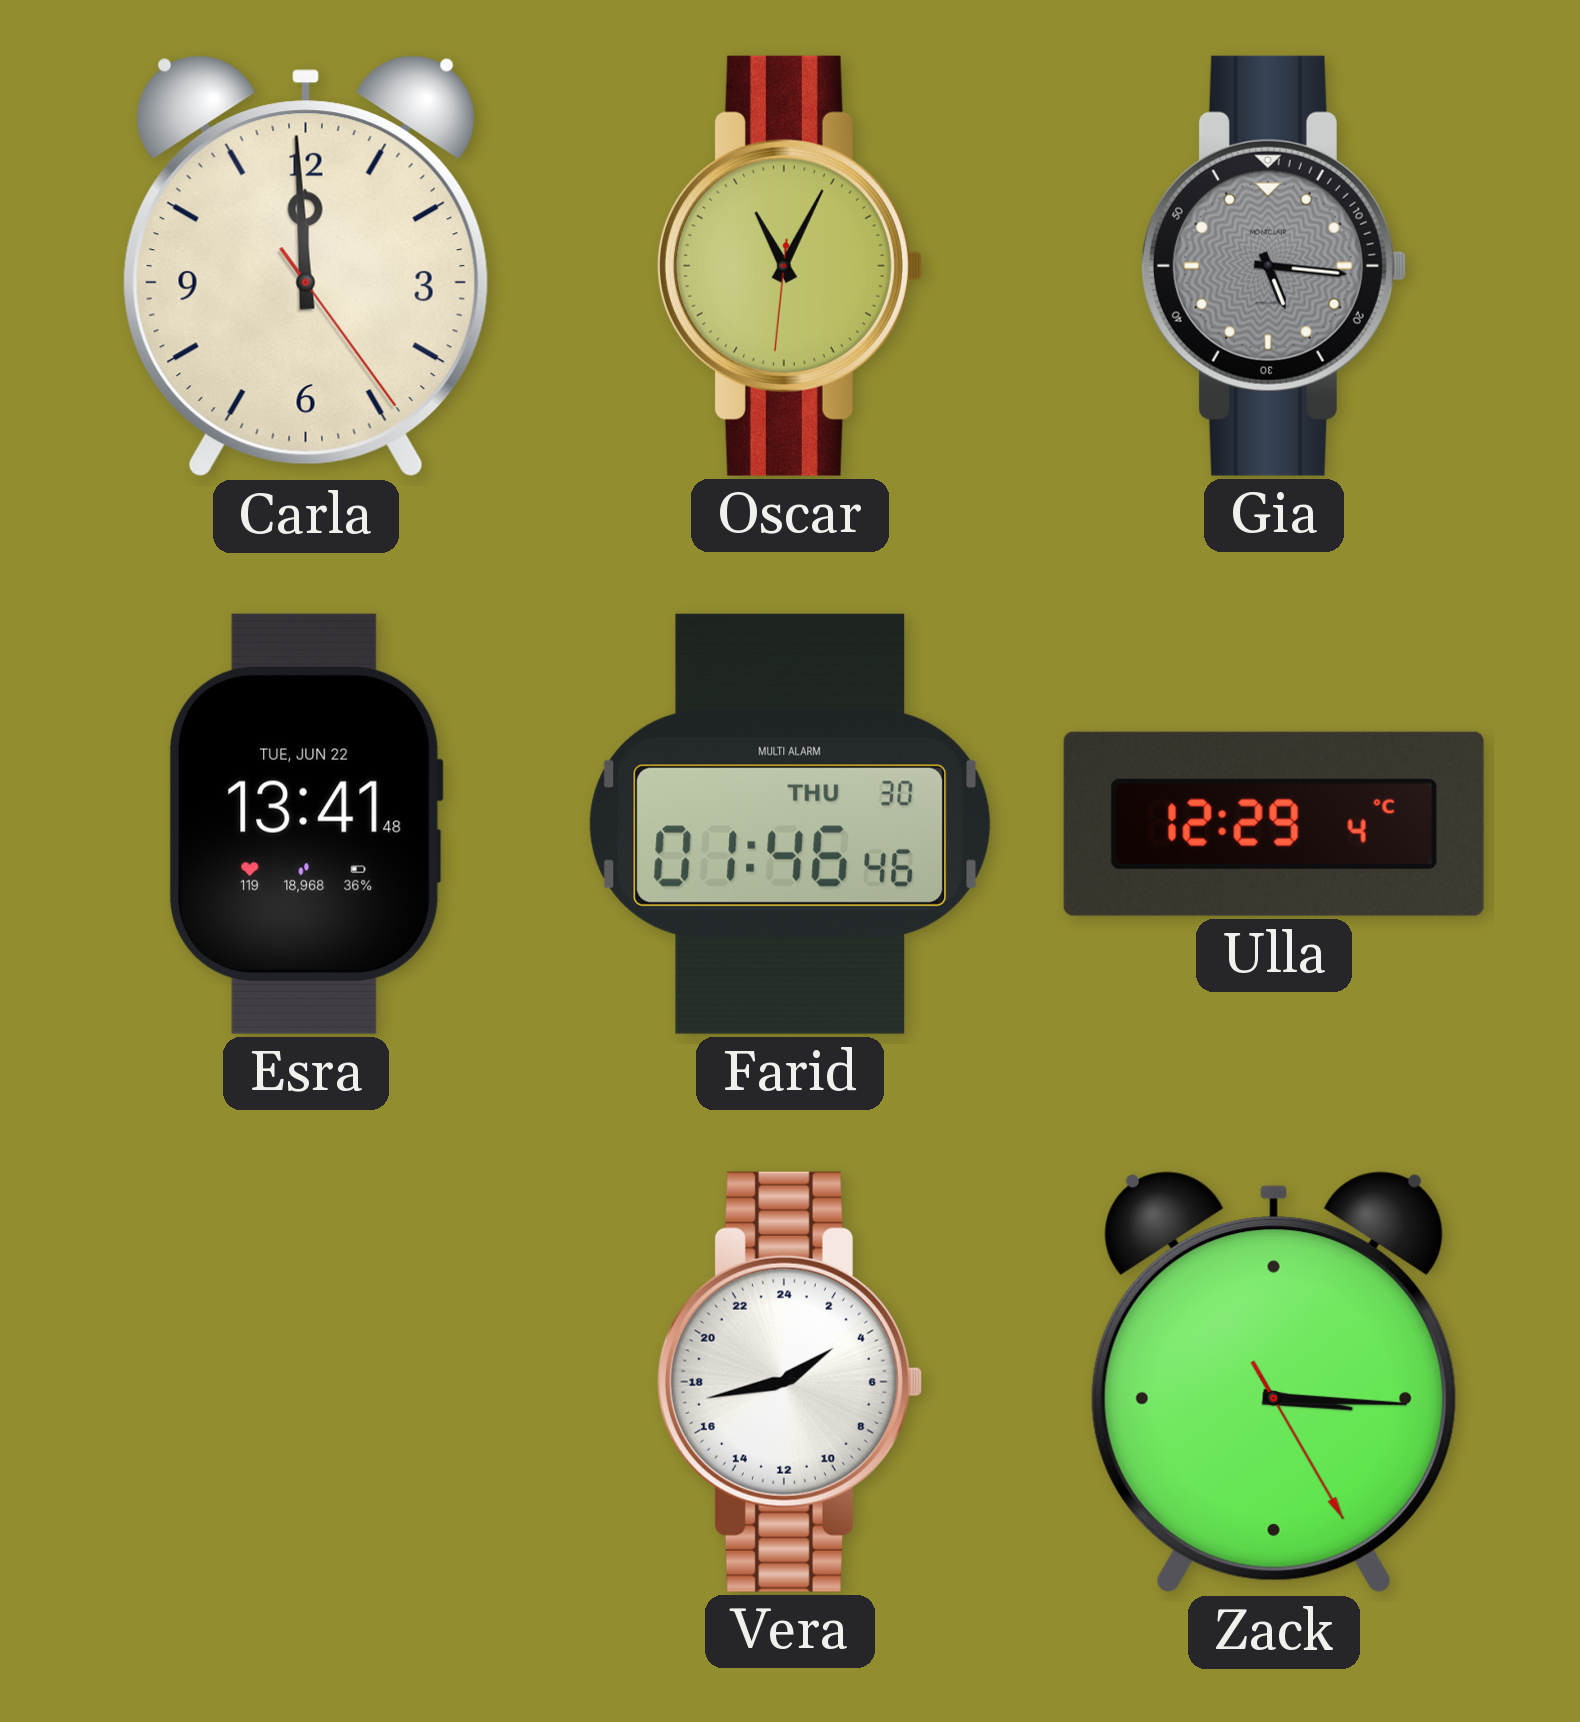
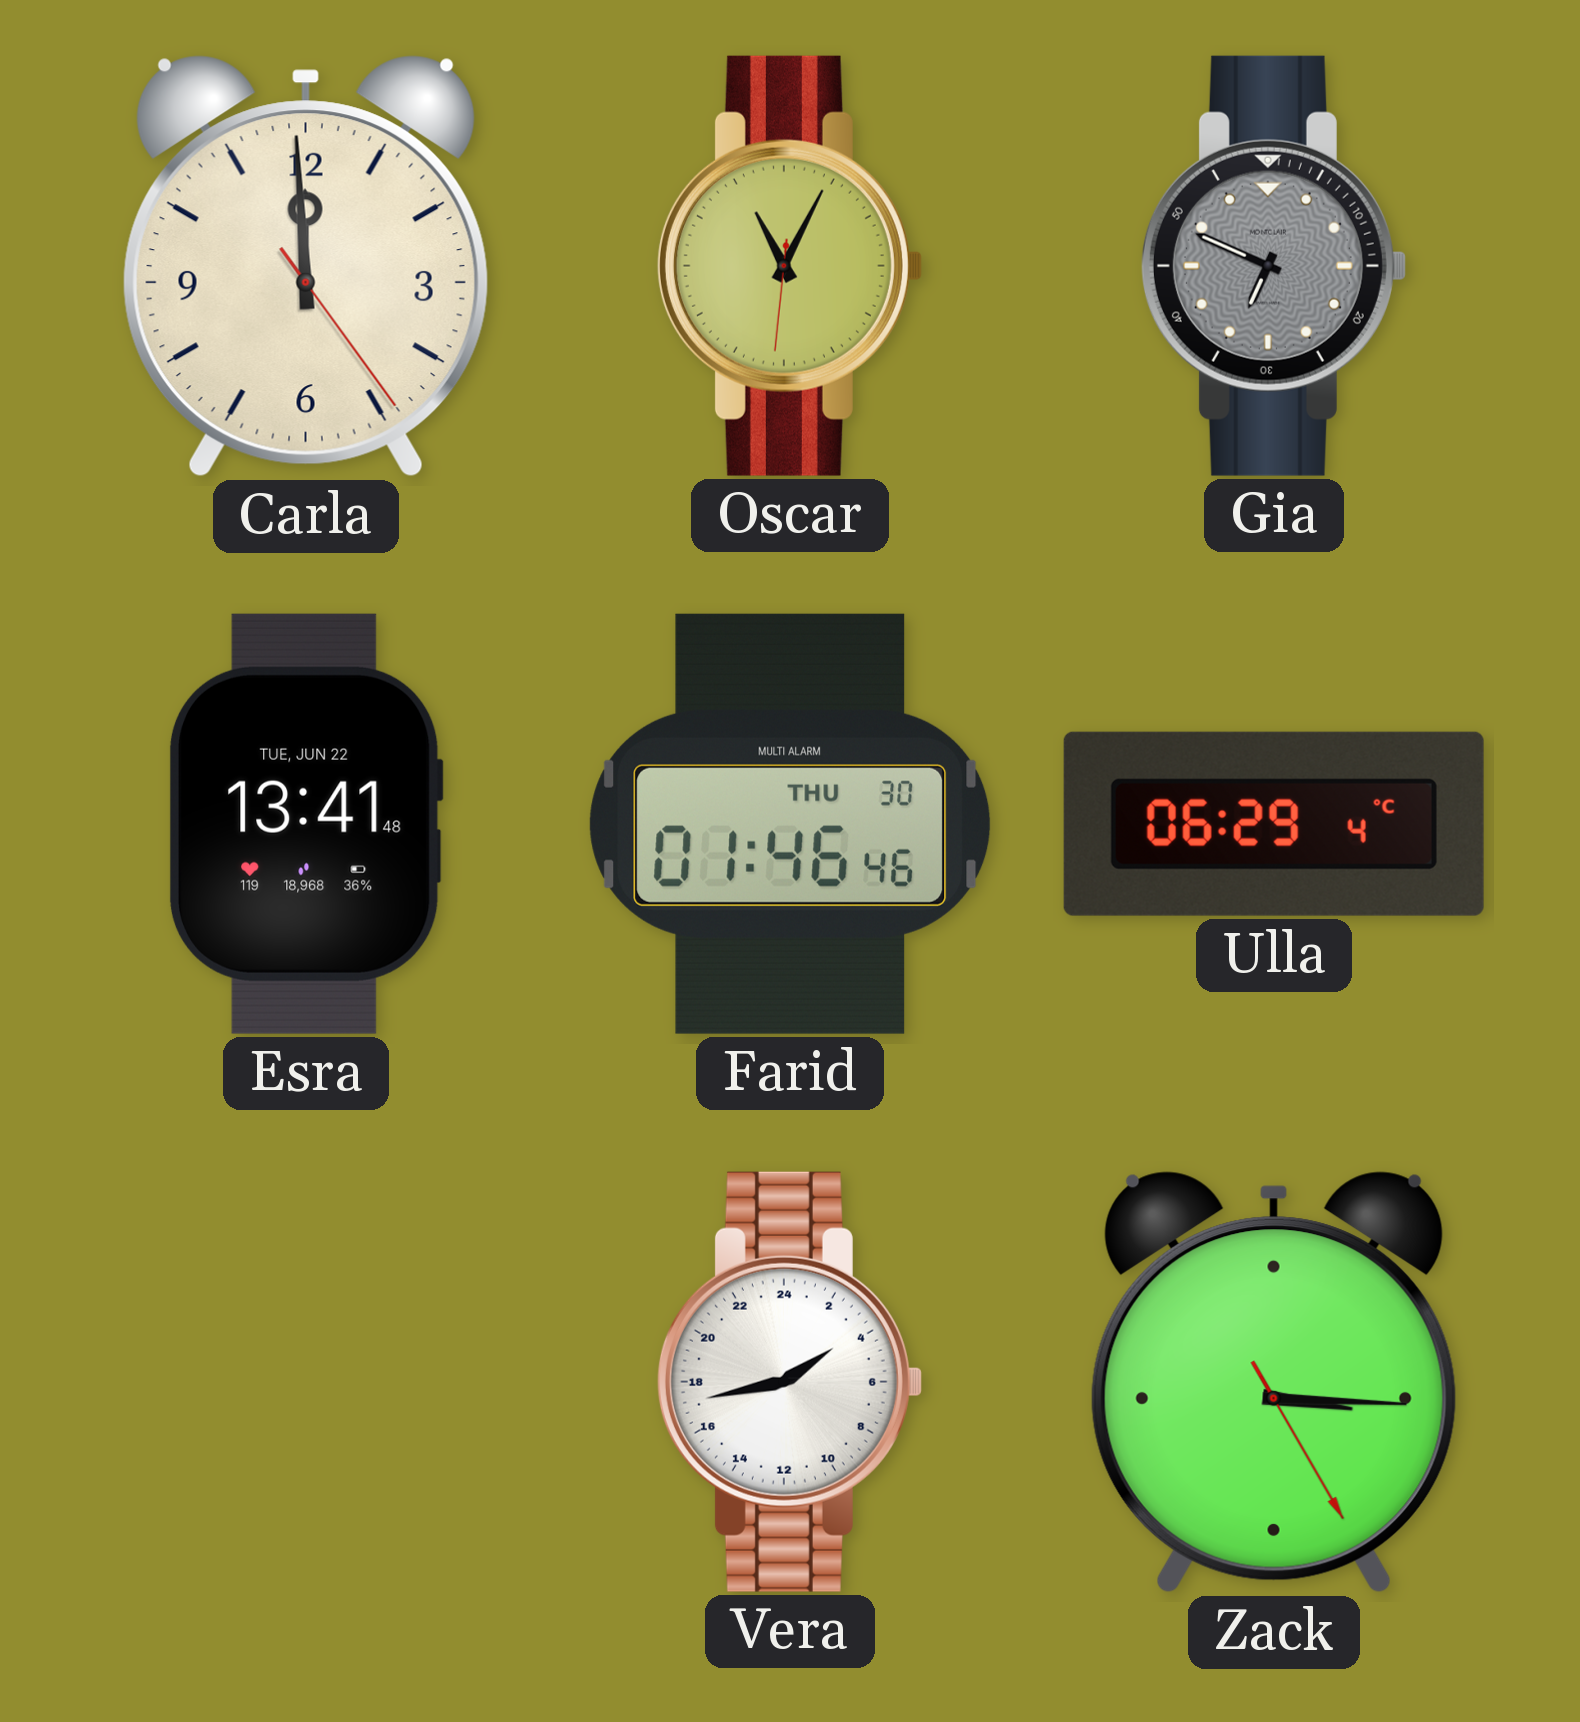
Gia: 5:16 -> 6:49 (1273, 266)
Ulla: 12:29 -> 06:29 (1274, 824)
